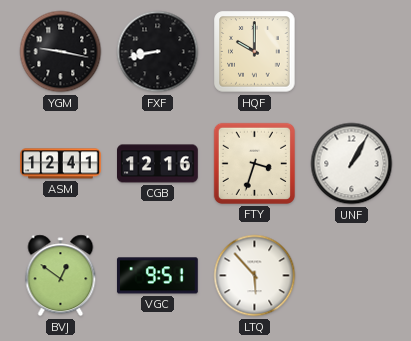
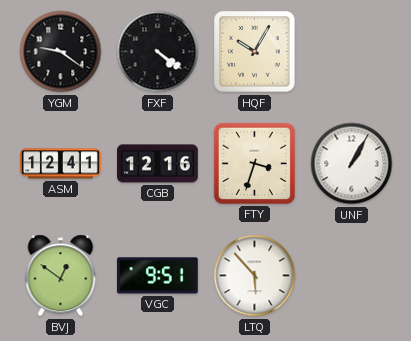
YGM: 9:17 -> 9:21 (61, 52)
FXF: 8:43 -> 4:21 (158, 52)
HQF: 10:00 -> 10:05 (255, 52)
